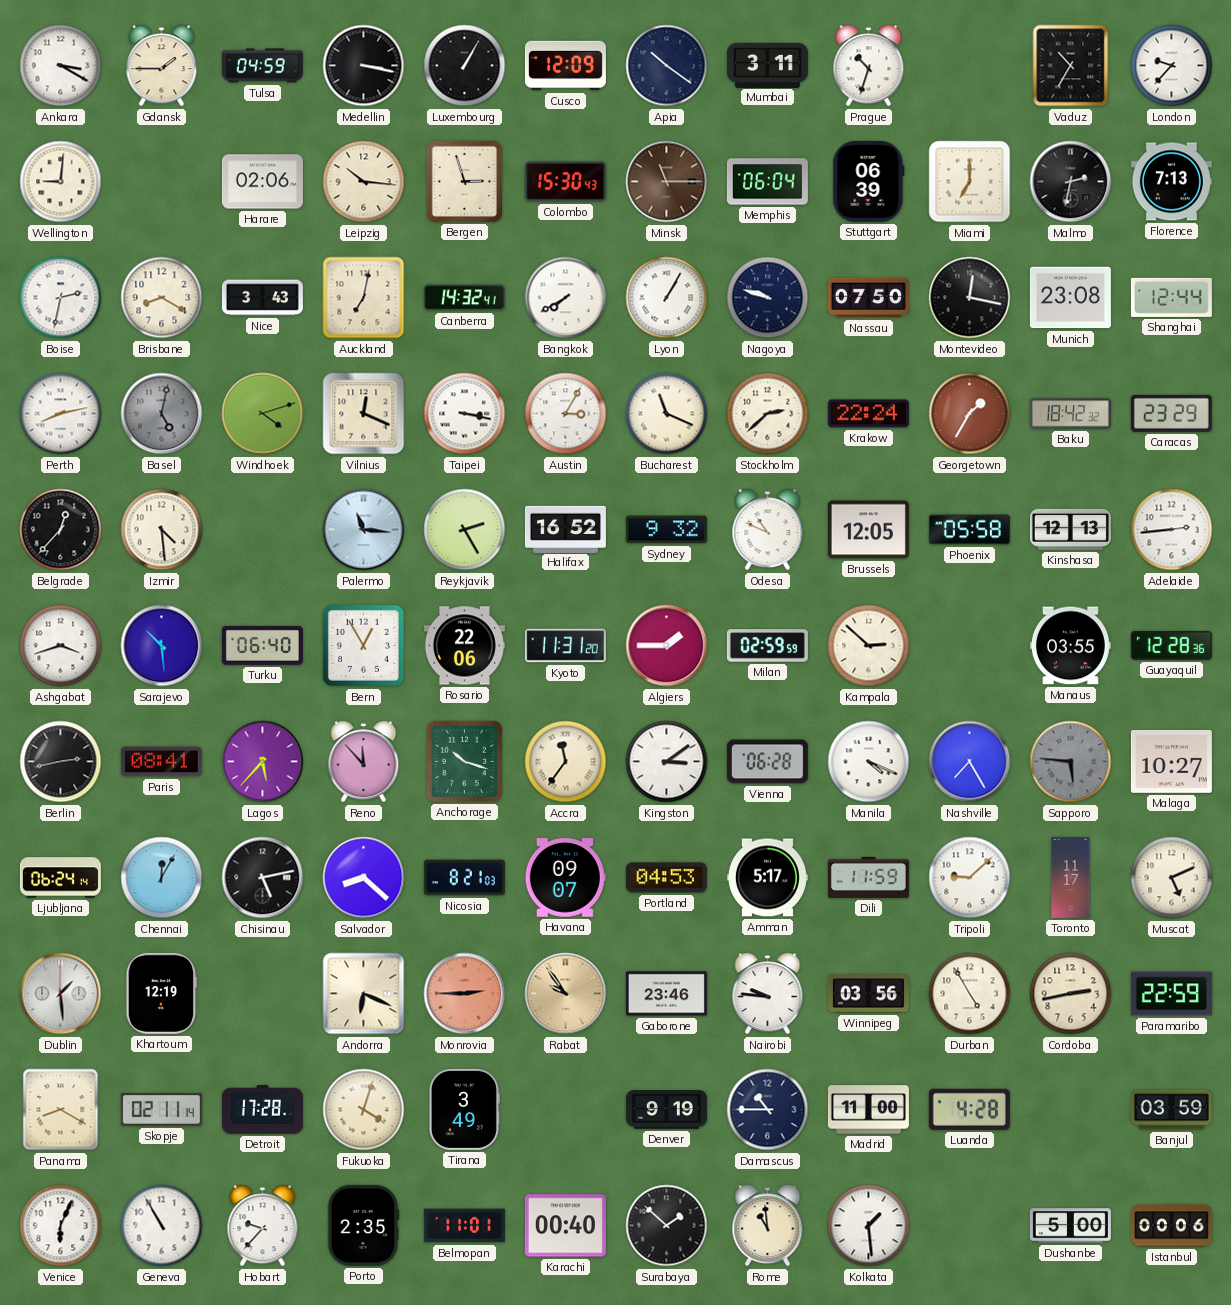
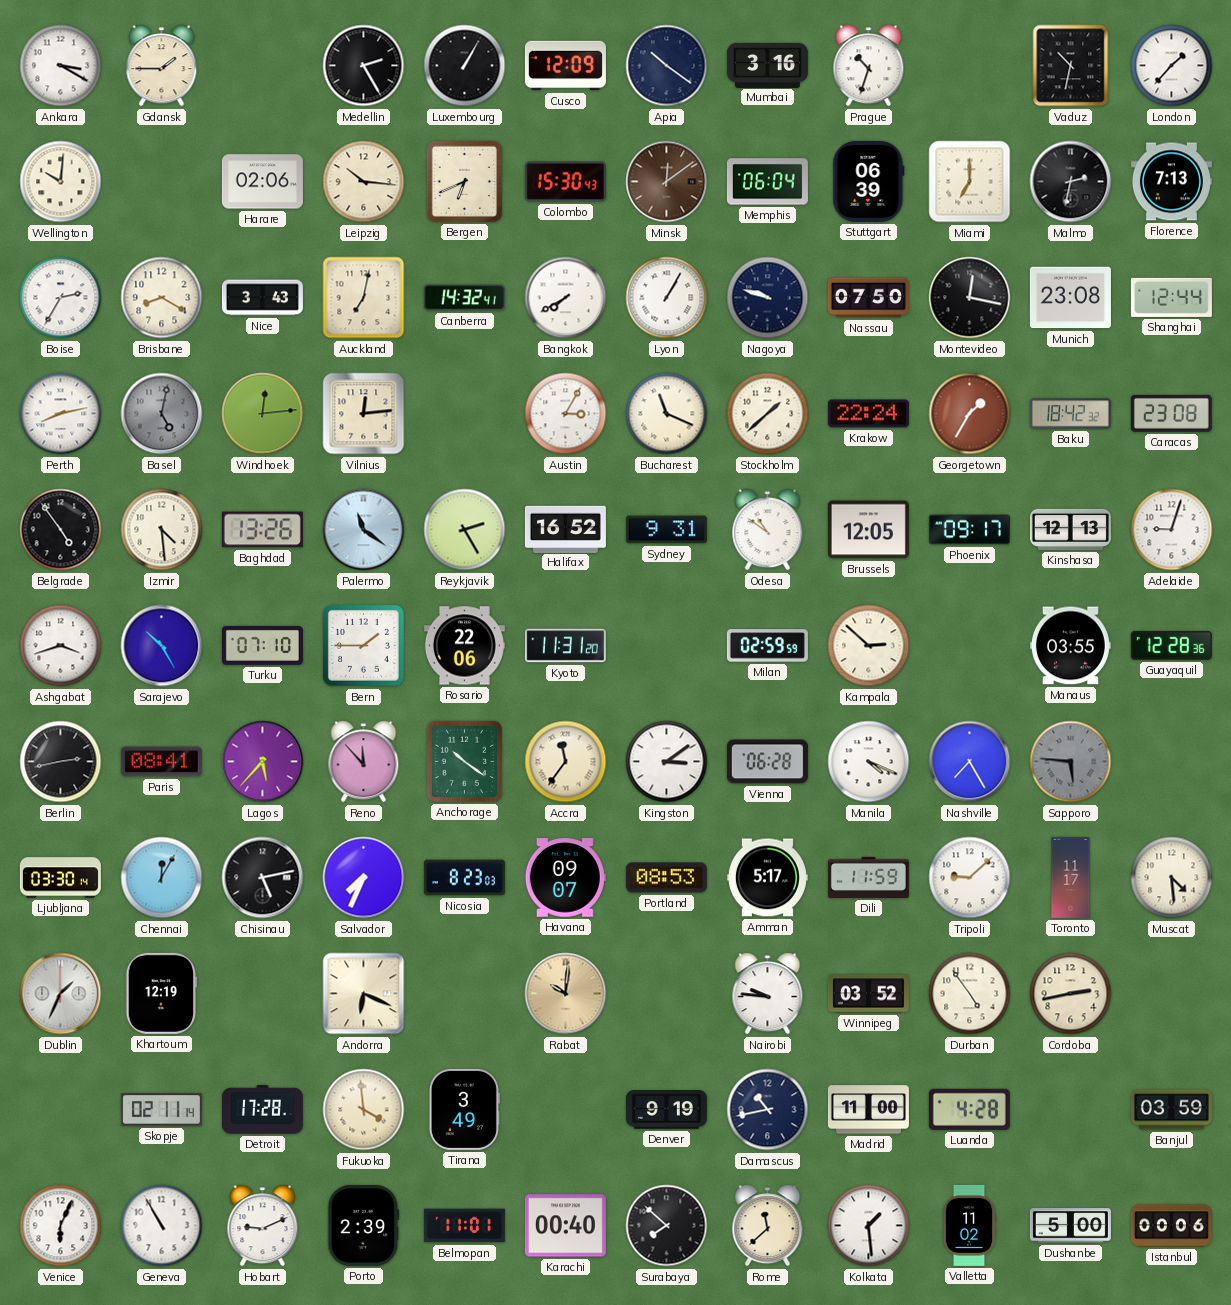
Tulsa: 04:59 -> none (262, 66)
Medellin: 3:17 -> 2:25 (364, 66)
Mumbai: 3:11 -> 3:16 (767, 65)
Vaduz: 10:35 -> 10:32 (1071, 66)
London: 9:37 -> 1:37 (1172, 66)
Wellington: 9:01 -> 10:01 (61, 182)
Bergen: 2:57 -> 6:41 (464, 181)
Minsk: 11:15 -> 12:09 (667, 182)
Boise: 2:32 -> 2:35 (61, 298)
Windhoek: 4:12 -> 12:14 (263, 414)
Vilnius: 12:19 -> 12:14 (364, 414)
Taipei: 3:17 -> none (465, 414)
Stockholm: 2:38 -> 1:38 (768, 414)
Caracas: 23:29 -> 23:08 (1171, 413)
Belgrade: 12:37 -> 4:54 (61, 530)
Baghdad: none -> 13:26 (262, 530)
Palermo: 11:16 -> 11:21 (364, 530)
Sydney: 9:32 -> 9:31 (666, 530)
Odesa: 10:49 -> 10:51 (768, 530)
Phoenix: 05:58 -> 09:17 (969, 530)
Adelaide: 2:44 -> 9:03 (1172, 530)
Sarajevo: 10:29 -> 10:25 (162, 646)
Turku: 06:40 -> 07:10 (262, 645)
Bern: 12:55 -> 1:45 (363, 645)
Algiers: 1:45 -> none (667, 646)
Anchorage: 10:18 -> 10:21 (464, 761)
Malaga: 10:27 -> none (1171, 762)
Ljubljana: 06:24 -> 03:30 (60, 878)
Salvador: 8:22 -> 7:34 (364, 878)
Nicosia: 8:21 -> 8:23 (464, 878)
Portland: 04:53 -> 08:53 (666, 878)
Muscat: 5:11 -> 4:29 (1172, 878)
Dublin: 1:29 -> 1:34 (61, 994)
Monrovia: 2:45 -> none (465, 994)
Rabat: 9:54 -> 10:01 (566, 994)
Gaborone: 23:46 -> none (666, 994)
Winnipeg: 03:56 -> 03:52 (868, 994)
Durban: 4:55 -> 4:54 (970, 994)
Paramaribo: 22:59 -> none (1171, 994)
Panama: 8:20 -> none (61, 1110)
Fukuoka: 4:03 -> 3:59 (364, 1110)
Damascus: 10:45 -> 10:43 (768, 1110)
Hobart: 9:37 -> 9:11 (263, 1226)
Porto: 2:35 -> 2:39 (364, 1225)
Surabaya: 1:52 -> 7:52 (667, 1226)
Rome: 10:59 -> 11:38 (768, 1226)
Valletta: none -> 11:02 (969, 1225)
